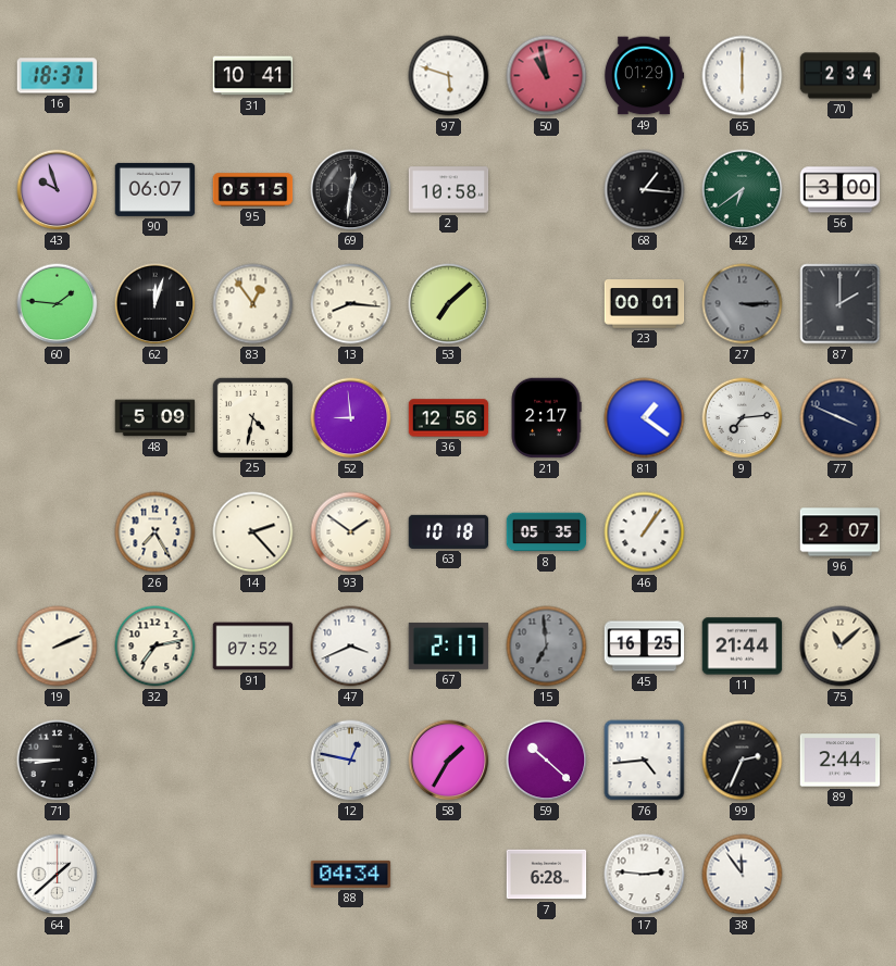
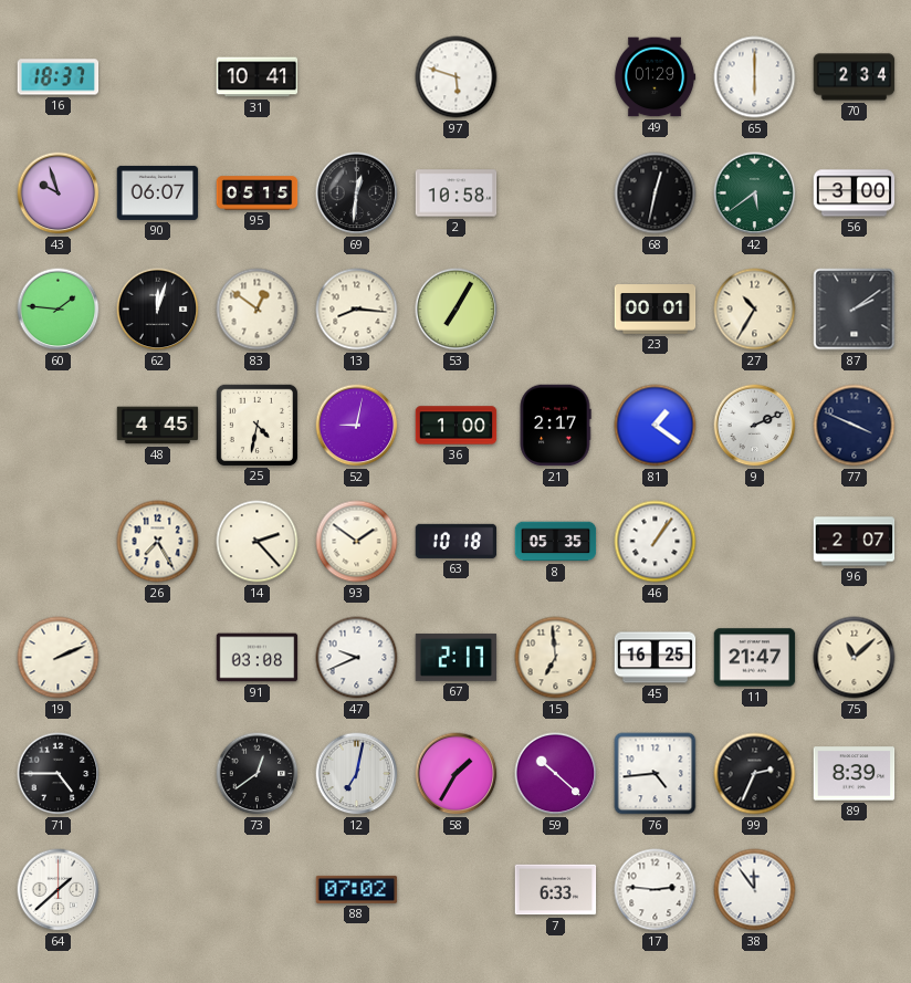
50: 10:58 -> none (547, 76)
68: 1:16 -> 12:32 (656, 194)
42: 6:39 -> 5:39 (755, 194)
83: 12:54 -> 12:51 (258, 310)
53: 7:08 -> 7:05 (457, 310)
27: 3:15 -> 10:35 (755, 310)
27 dial: grey -> cream (755, 310)
87: 2:00 -> 2:09 (855, 310)
48: 5:09 -> 4:45 (158, 426)
52: 8:59 -> 9:02 (357, 426)
36: 12:56 -> 1:00 (457, 426)
9: 7:14 -> 2:11 (755, 426)
32: 7:13 -> none (155, 647)
91: 07:52 -> 03:08 (258, 658)
47: 3:41 -> 9:41 (357, 658)
15 dial: grey -> cream (556, 658)
11: 21:44 -> 21:47 (755, 658)
71: 8:45 -> 4:45 (59, 774)
73: none -> 12:39 (258, 774)
12: 12:47 -> 7:02 (357, 774)
89: 2:44 -> 8:39 (855, 774)
88: 04:34 -> 07:02 (357, 889)
7: 6:28 -> 6:33 (556, 890)
